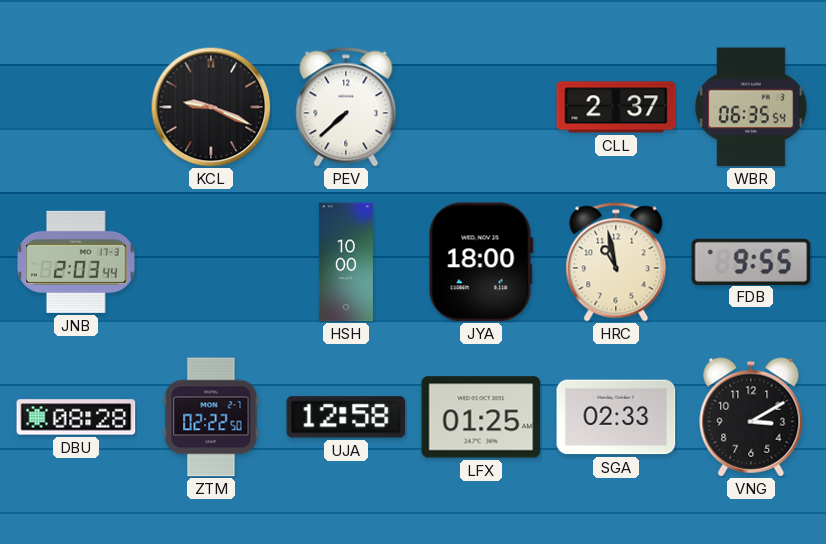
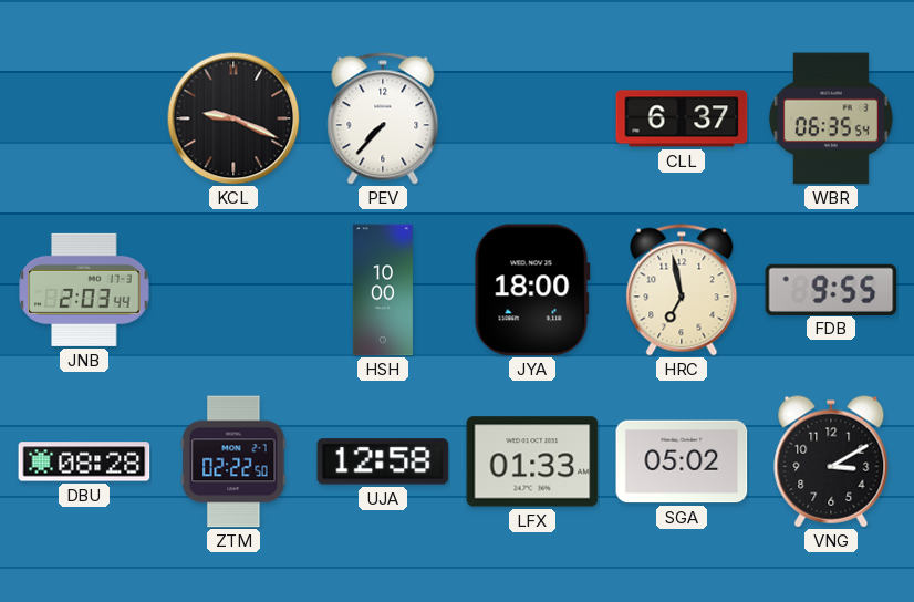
PEV: 7:38 -> 7:37 (383, 118)
CLL: 2:37 -> 6:37 (682, 118)
HRC: 10:58 -> 6:58 (682, 290)
LFX: 01:25 -> 01:33 (532, 461)
SGA: 02:33 -> 05:02 (682, 461)
